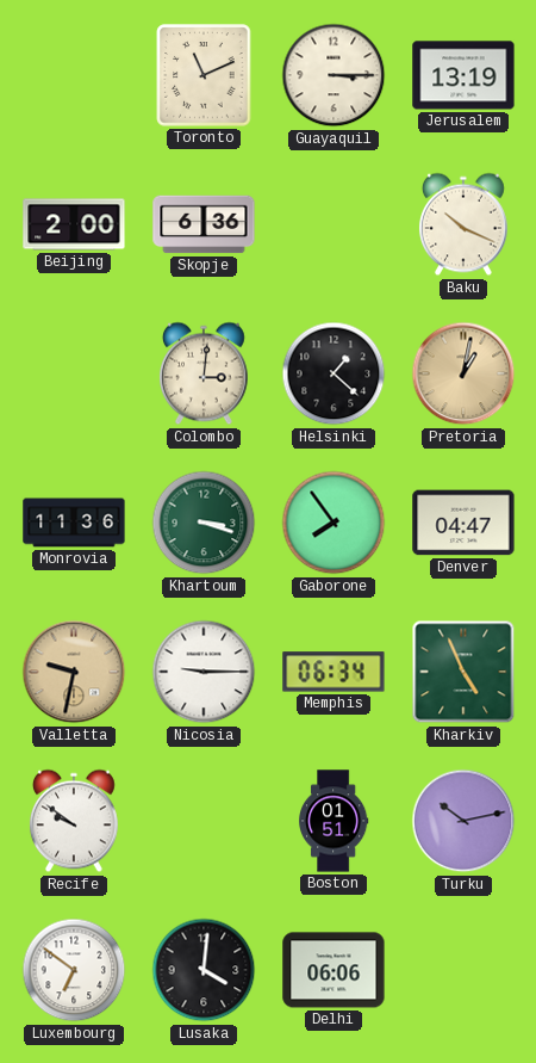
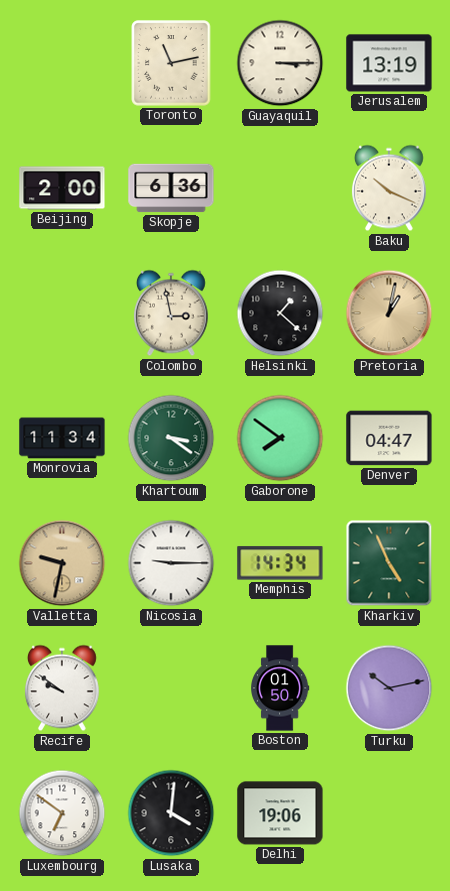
Toronto: 11:11 -> 11:13 (171, 63)
Colombo: 3:01 -> 2:58 (171, 313)
Monrovia: 11:36 -> 11:34 (62, 438)
Khartoum: 3:18 -> 3:21 (171, 438)
Gaborone: 7:54 -> 7:51 (280, 438)
Memphis: 06:34 -> 14:34 (280, 563)
Boston: 01:51 -> 01:50 (280, 688)
Delhi: 06:06 -> 19:06 (280, 813)
